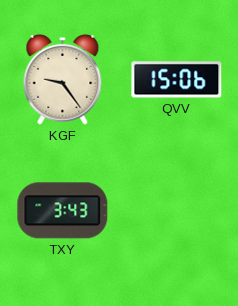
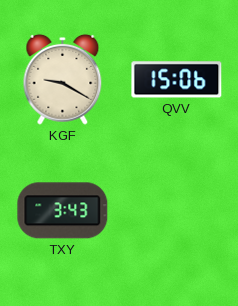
KGF: 9:24 -> 9:20 (63, 79)
